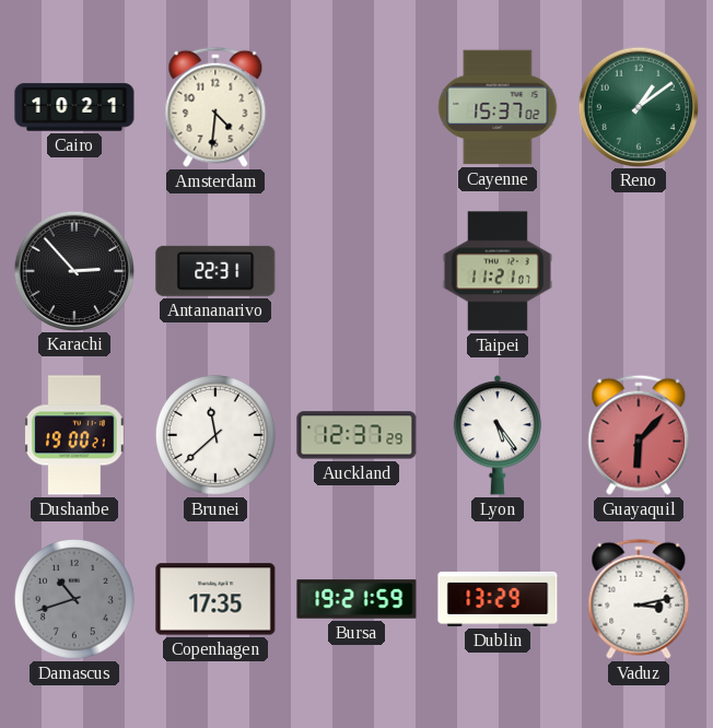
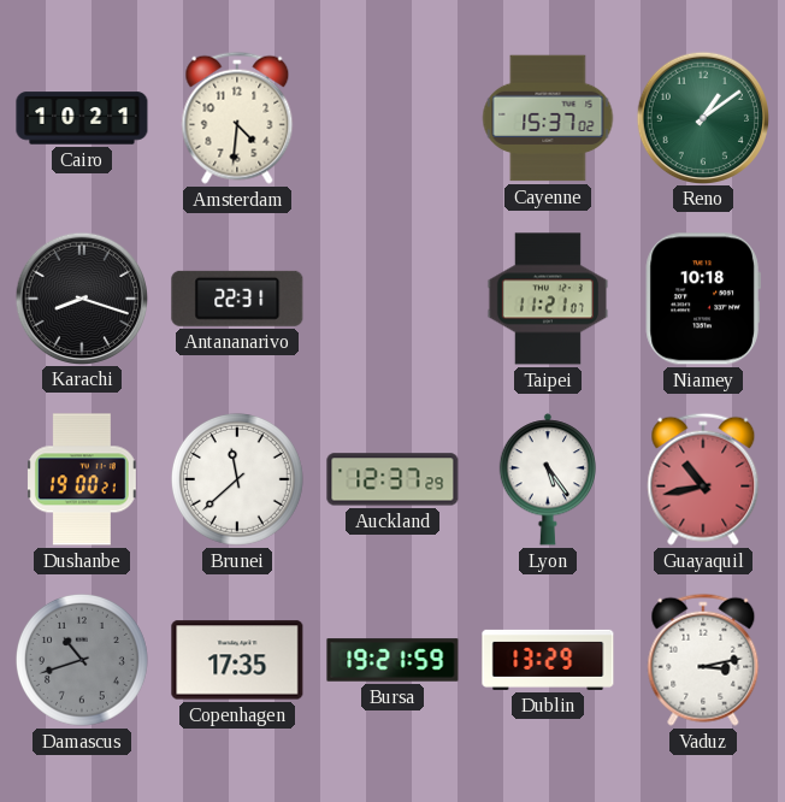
Karachi: 2:53 -> 8:18 (81, 297)
Niamey: none -> 10:18 (703, 299)
Guayaquil: 6:07 -> 10:43 (703, 479)
